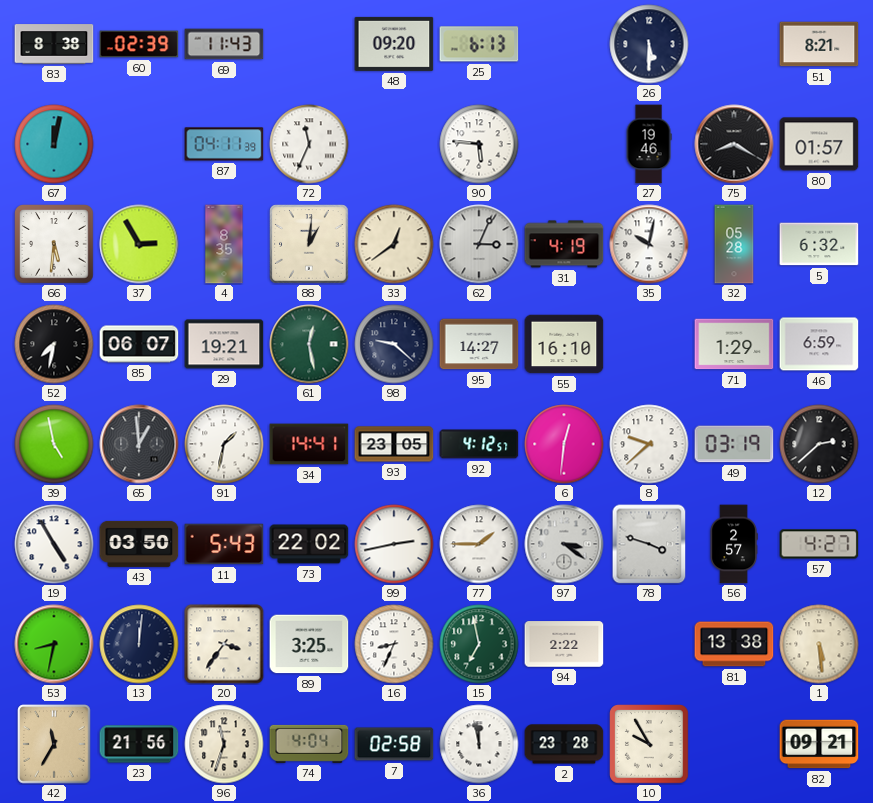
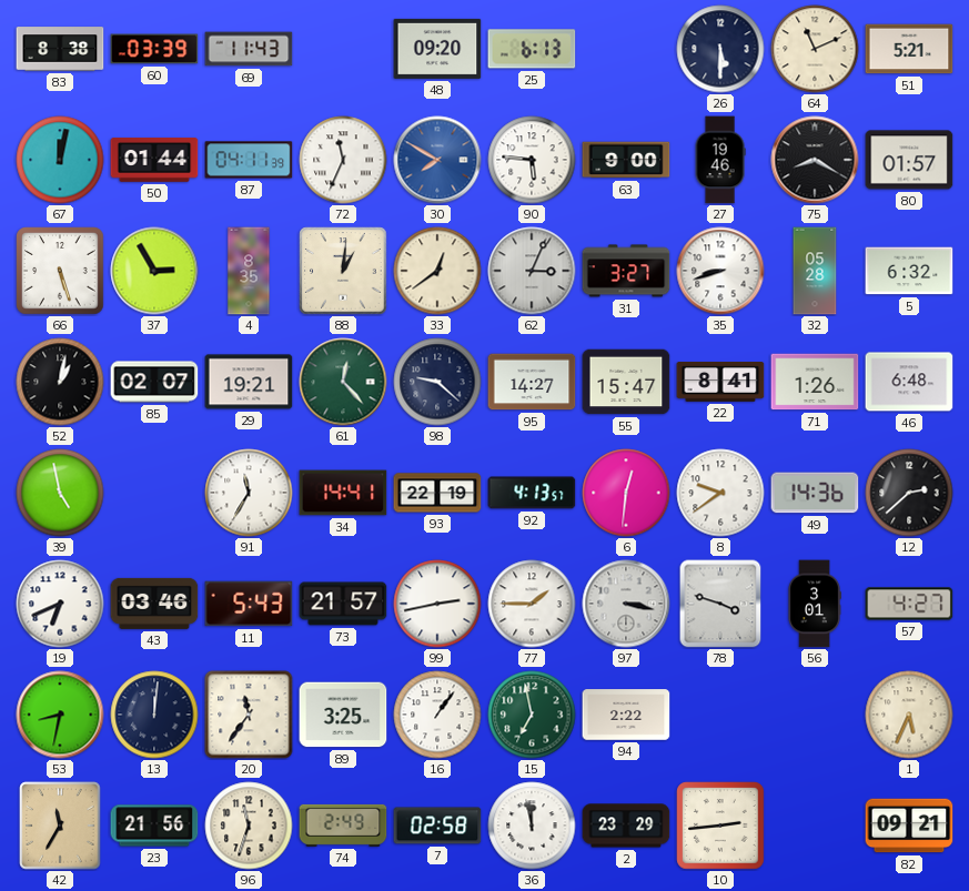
60: 02:39 -> 03:39 (154, 49)
64: none -> 11:11 (815, 49)
51: 8:21 -> 5:21 (909, 49)
50: none -> 01:44 (154, 160)
30: none -> 7:50 (437, 160)
63: none -> 9:00 (626, 160)
66: 5:31 -> 5:27 (60, 271)
31: 4:19 -> 3:27 (626, 271)
35: 10:02 -> 8:42 (720, 271)
52: 7:32 -> 1:02 (60, 382)
85: 06:07 -> 02:07 (154, 382)
61: 12:28 -> 12:23 (343, 382)
55: 16:10 -> 15:47 (626, 382)
22: none -> 8:41 (720, 383)
71: 1:29 -> 1:26 (815, 382)
46: 6:59 -> 6:48 (909, 382)
65: 12:59 -> none (139, 444)
91: 1:32 -> 11:35 (249, 493)
93: 23:05 -> 22:19 (437, 493)
92: 4:12 -> 4:13 (532, 493)
8: 9:38 -> 9:39 (720, 493)
49: 03:19 -> 14:36 (815, 493)
19: 4:55 -> 6:41 (60, 604)
43: 03:50 -> 03:46 (154, 604)
73: 22:02 -> 21:57 (343, 604)
97: 3:21 -> 3:17 (626, 604)
56: 2:57 -> 3:01 (815, 604)
20: 3:36 -> 11:36 (249, 715)
16: 8:34 -> 1:06 (437, 715)
81: 13:38 -> none (734, 644)
1: 5:29 -> 5:34 (909, 715)
74: 4:04 -> 2:49 (343, 826)
2: 23:28 -> 23:29 (626, 826)
10: 9:55 -> 2:44 (720, 826)
